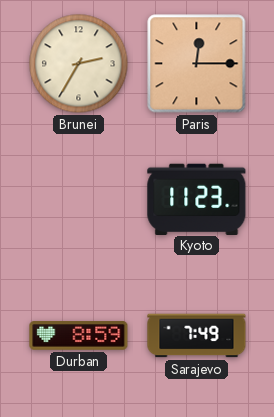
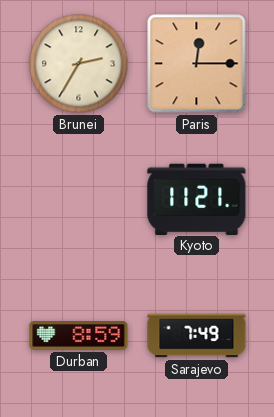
Kyoto: 11:23 -> 11:21 (197, 199)
